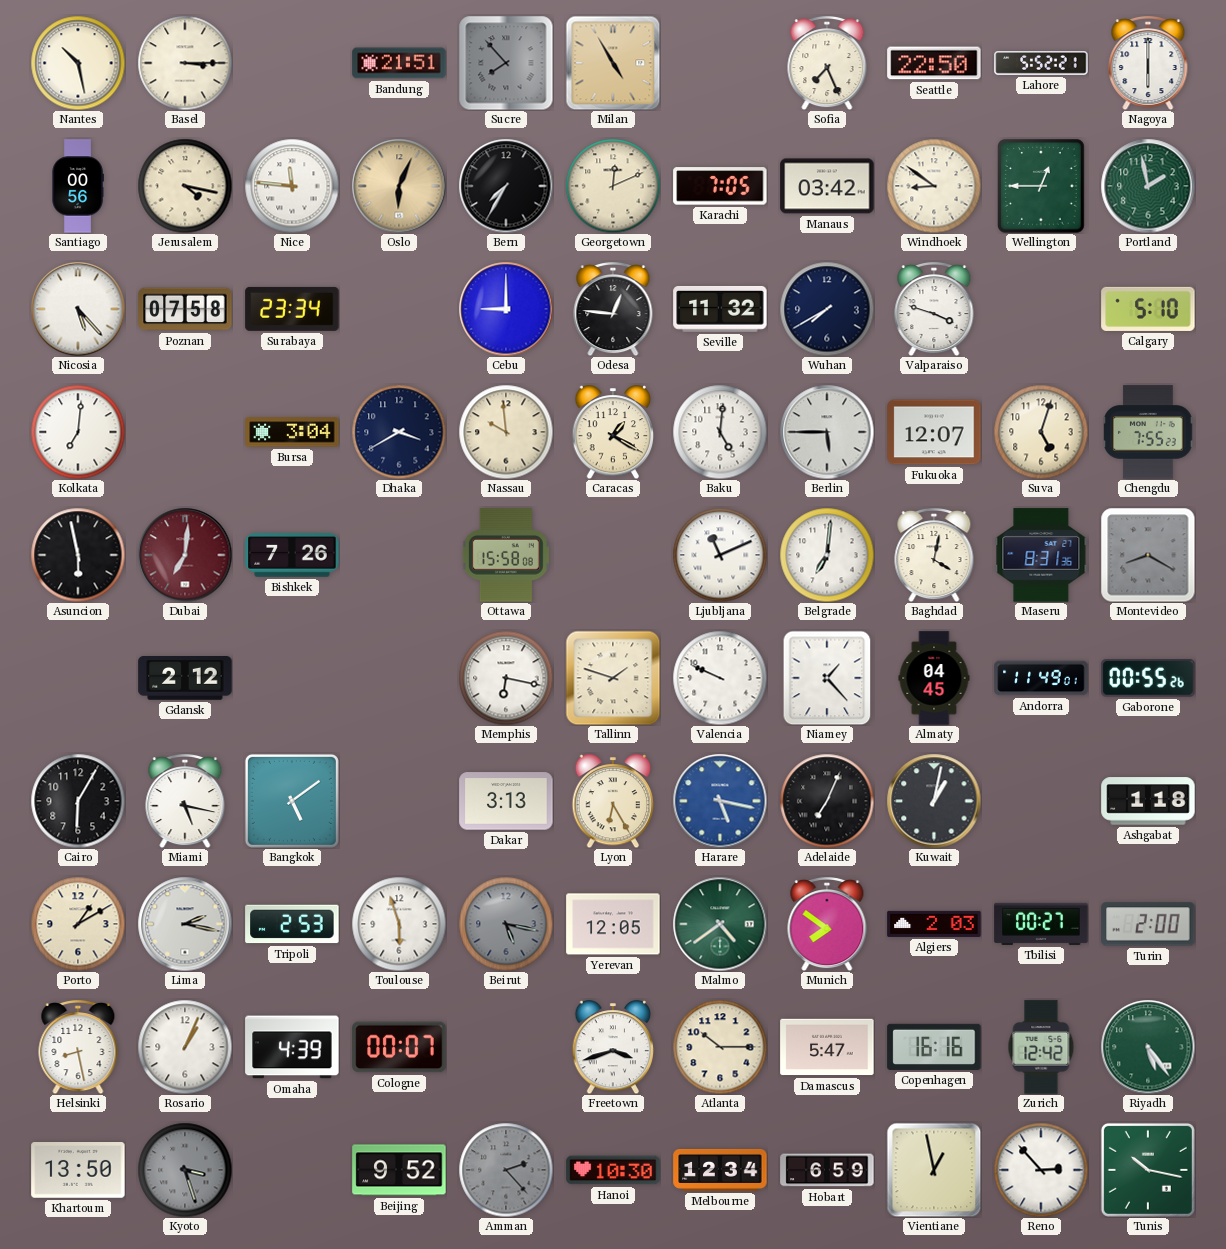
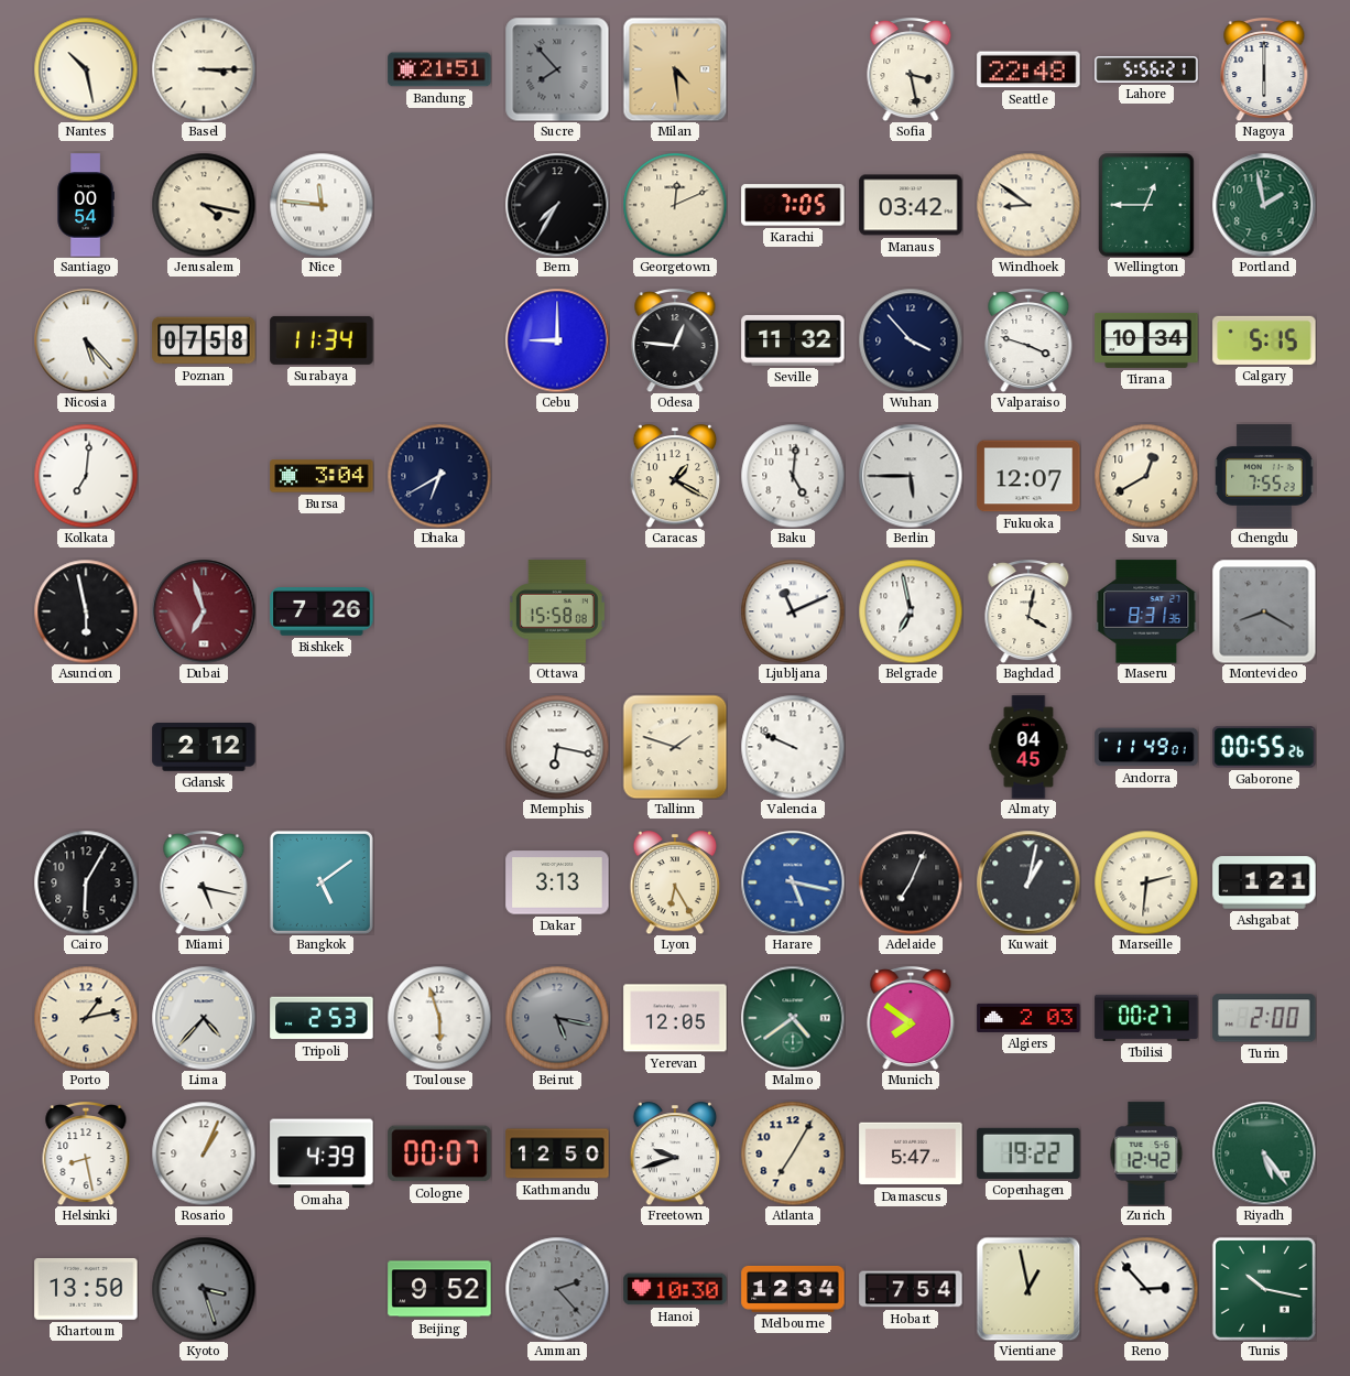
Milan: 4:55 -> 4:29 (675, 69)
Sofia: 7:26 -> 3:28 (911, 71)
Seattle: 22:50 -> 22:48 (1028, 69)
Lahore: 5:52 -> 5:56 (1146, 71)
Santiago: 00:56 -> 00:54 (86, 205)
Oslo: 6:04 -> none (399, 186)
Surabaya: 23:34 -> 11:34 (322, 340)
Wuhan: 7:40 -> 3:53 (911, 340)
Tirana: none -> 10:34 (1146, 340)
Calgary: 5:10 -> 5:15 (1264, 340)
Dhaka: 3:40 -> 6:40 (439, 476)
Nassau: 9:59 -> none (506, 432)
Suva: 5:03 -> 12:40 (1146, 476)
Dubai: 7:01 -> 6:57 (204, 611)
Belgrade: 7:01 -> 6:58 (911, 611)
Niamey: 1:23 -> none (827, 678)
Marseille: none -> 2:31 (1146, 882)
Ashgabat: 1:18 -> 1:21 (1264, 882)
Porto: 1:10 -> 1:13 (86, 1018)
Lima: 2:17 -> 4:37 (204, 1018)
Kathmandu: none -> 12:50 (557, 1153)
Freetown: 3:42 -> 9:42 (675, 1155)
Atlanta: 10:15 -> 7:05 (793, 1153)
Copenhagen: 16:16 -> 19:22 (1028, 1153)
Hobart: 6:59 -> 7:54 (911, 1289)
